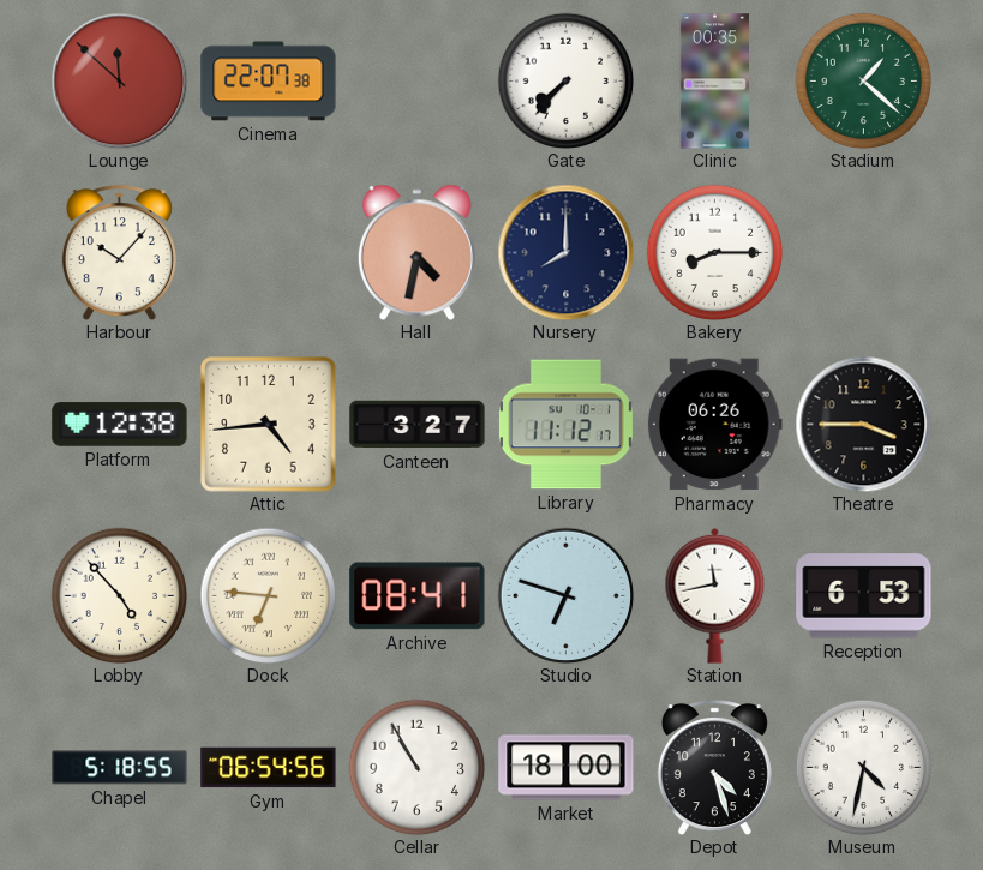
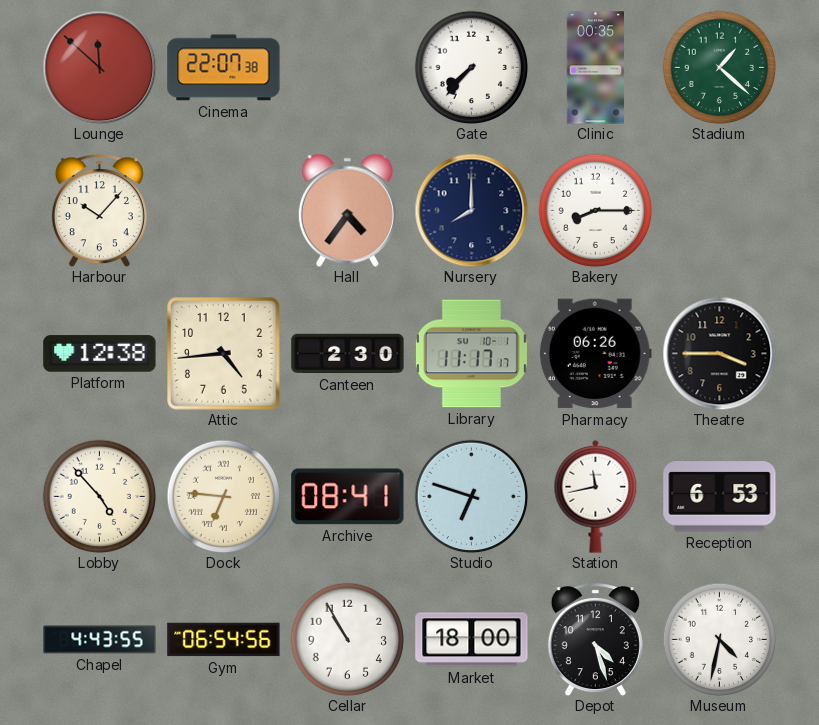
Hall: 4:32 -> 4:36 (347, 210)
Canteen: 3:27 -> 2:30 (348, 354)
Library: 11:12 -> 11:17 (471, 354)
Chapel: 5:18 -> 4:43 (100, 640)
